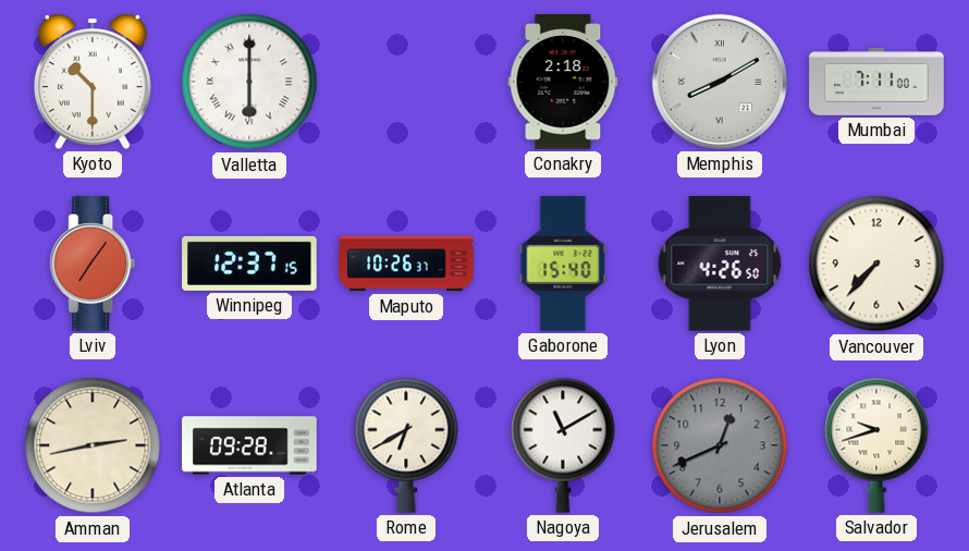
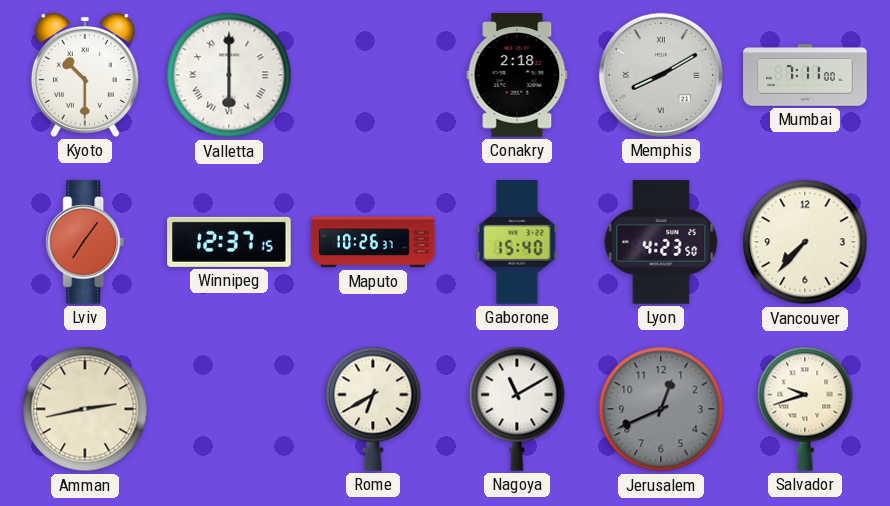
Lyon: 4:26 -> 4:23 (661, 242)
Atlanta: 09:28 -> none (249, 445)
